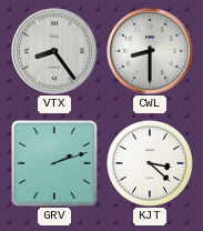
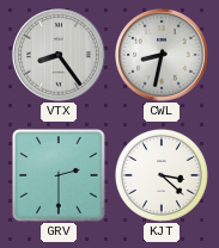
CWL: 8:30 -> 8:32 (162, 55)
GRV: 2:12 -> 2:30 (59, 175)
